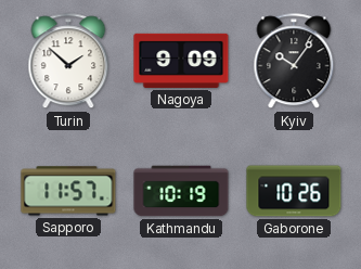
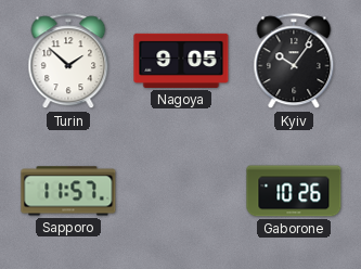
Nagoya: 9:09 -> 9:05 (181, 61)
Kathmandu: 10:19 -> none (181, 191)
